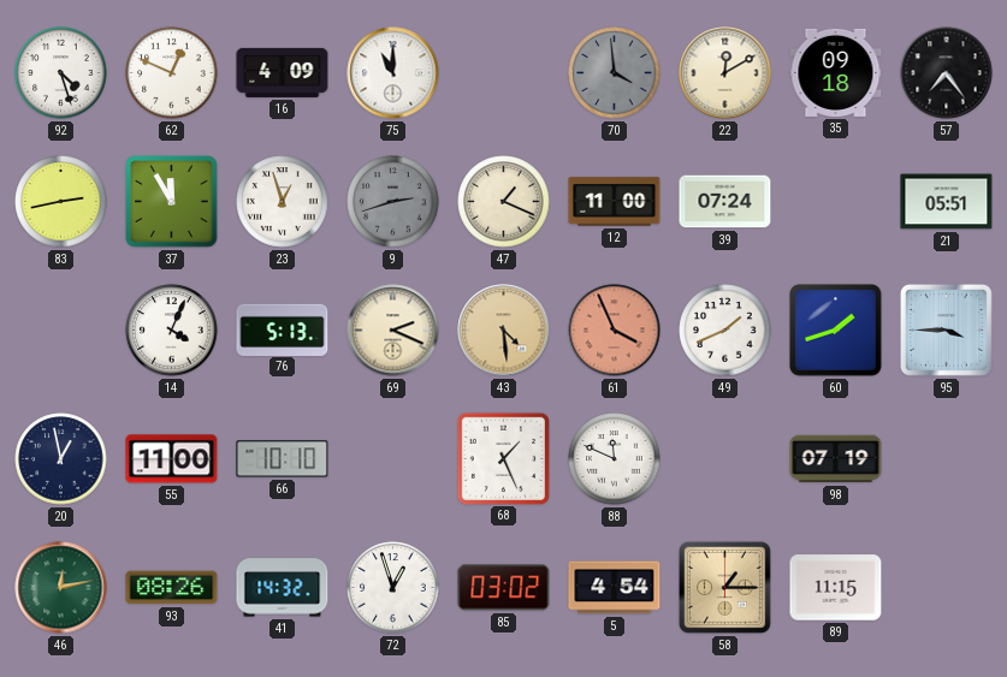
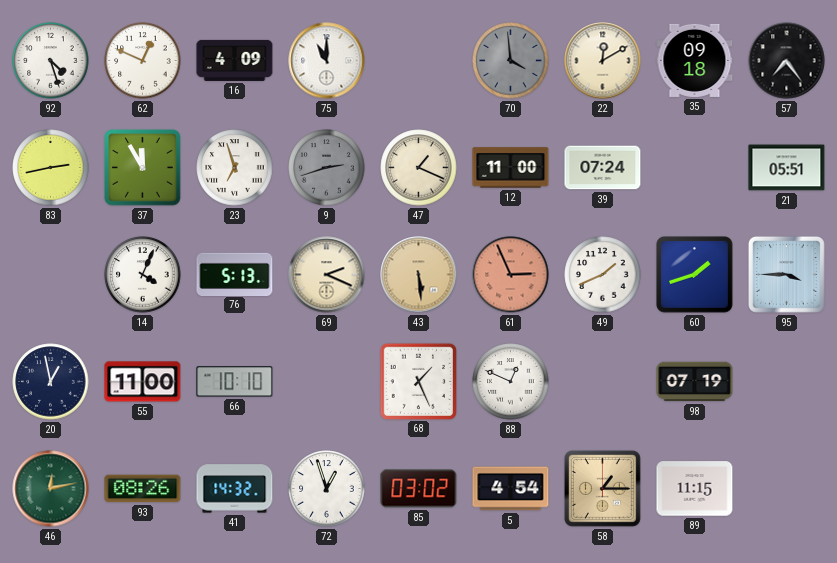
23: 12:57 -> 6:57 (235, 168)
43: 4:29 -> 5:29 (419, 275)
61: 3:56 -> 2:56 (511, 275)
88: 11:49 -> 12:49 (511, 382)
